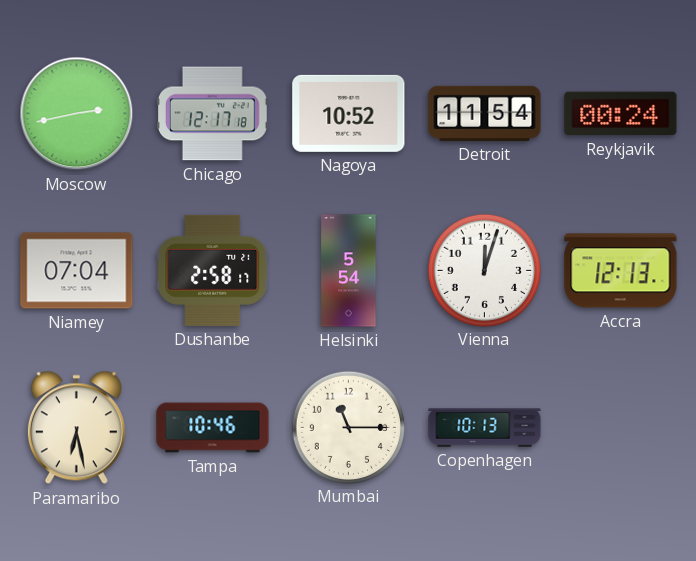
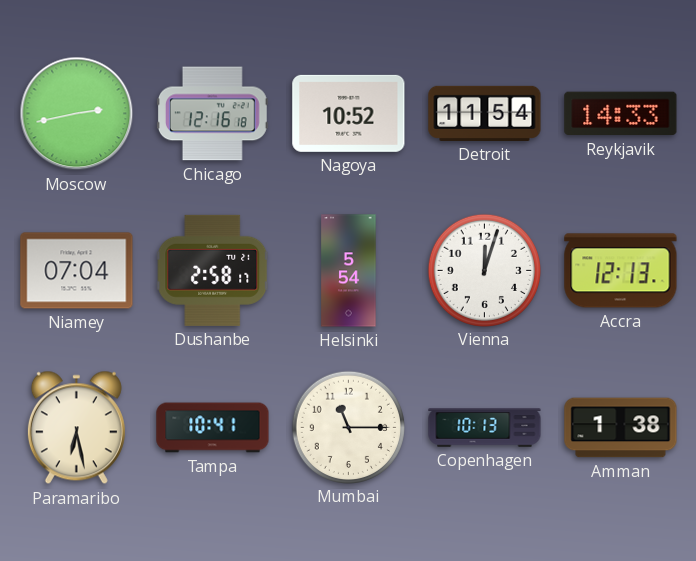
Chicago: 12:17 -> 12:16 (212, 114)
Reykjavik: 00:24 -> 14:33 (621, 114)
Tampa: 10:46 -> 10:41 (213, 428)
Amman: none -> 1:38 (621, 428)
